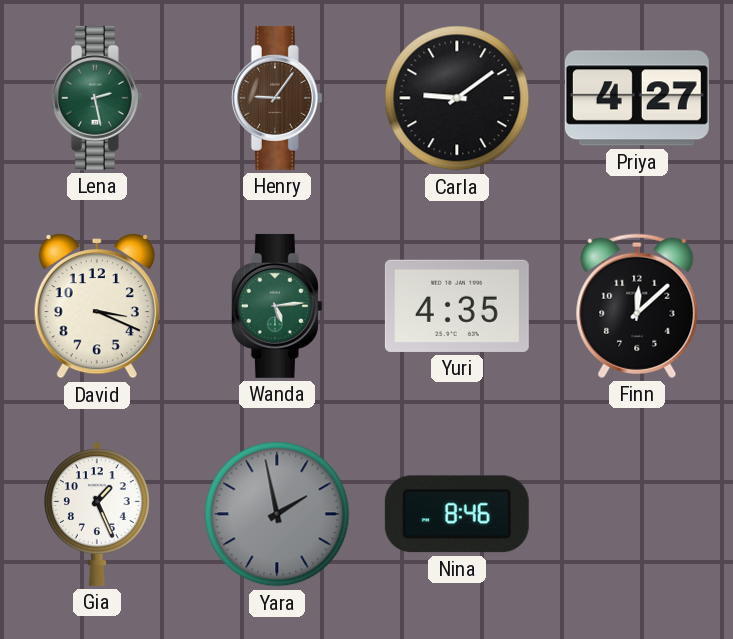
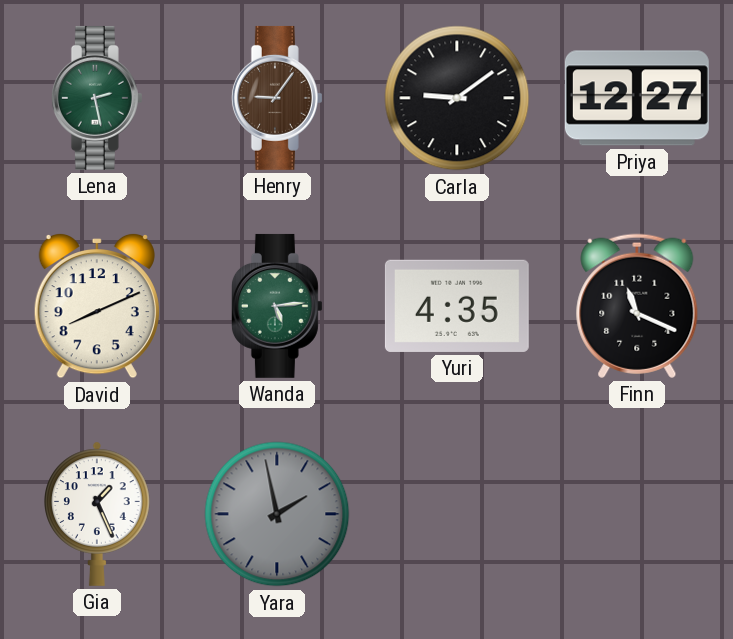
Priya: 4:27 -> 12:27 (637, 98)
David: 3:19 -> 8:11 (97, 306)
Finn: 12:08 -> 11:19 (637, 306)
Nina: 8:46 -> none (457, 514)
